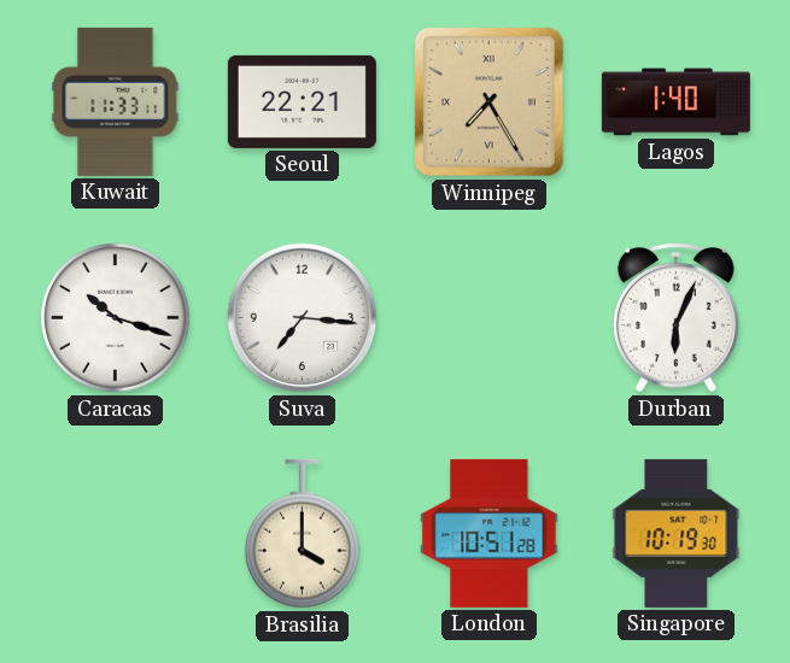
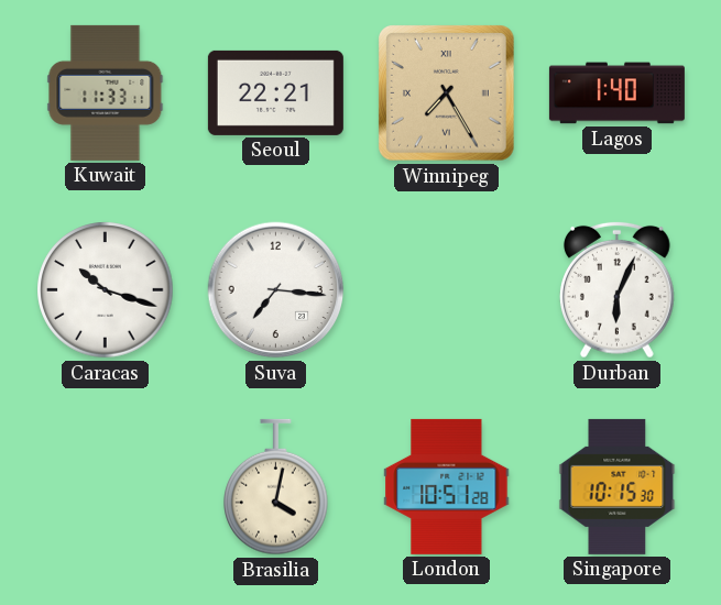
Brasilia: 4:00 -> 4:02 (276, 487)
Singapore: 10:19 -> 10:15 (618, 486)
